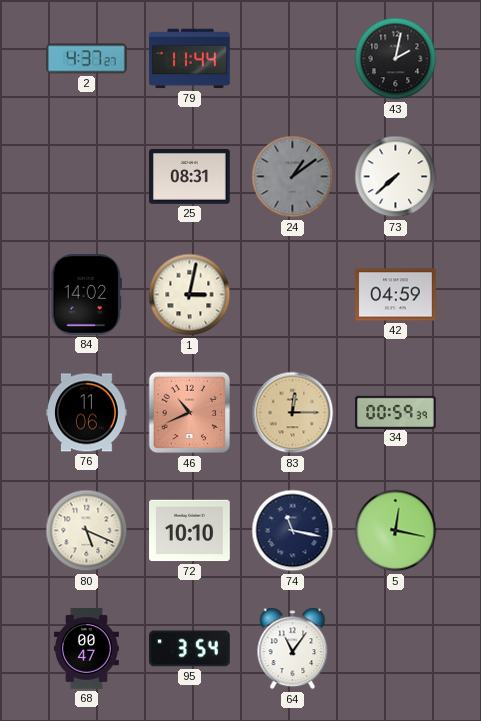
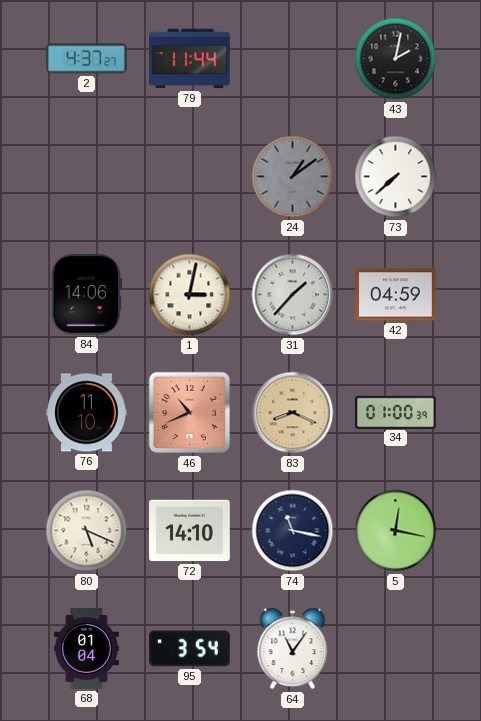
25: 08:31 -> none (190, 176)
84: 14:02 -> 14:06 (86, 295)
31: none -> 1:37 (293, 295)
76: 11:06 -> 11:10 (87, 413)
83: 12:15 -> 8:19 (293, 413)
34: 00:59 -> 01:00 (396, 412)
72: 10:10 -> 14:10 (190, 531)
68: 00:47 -> 01:04 (86, 649)
